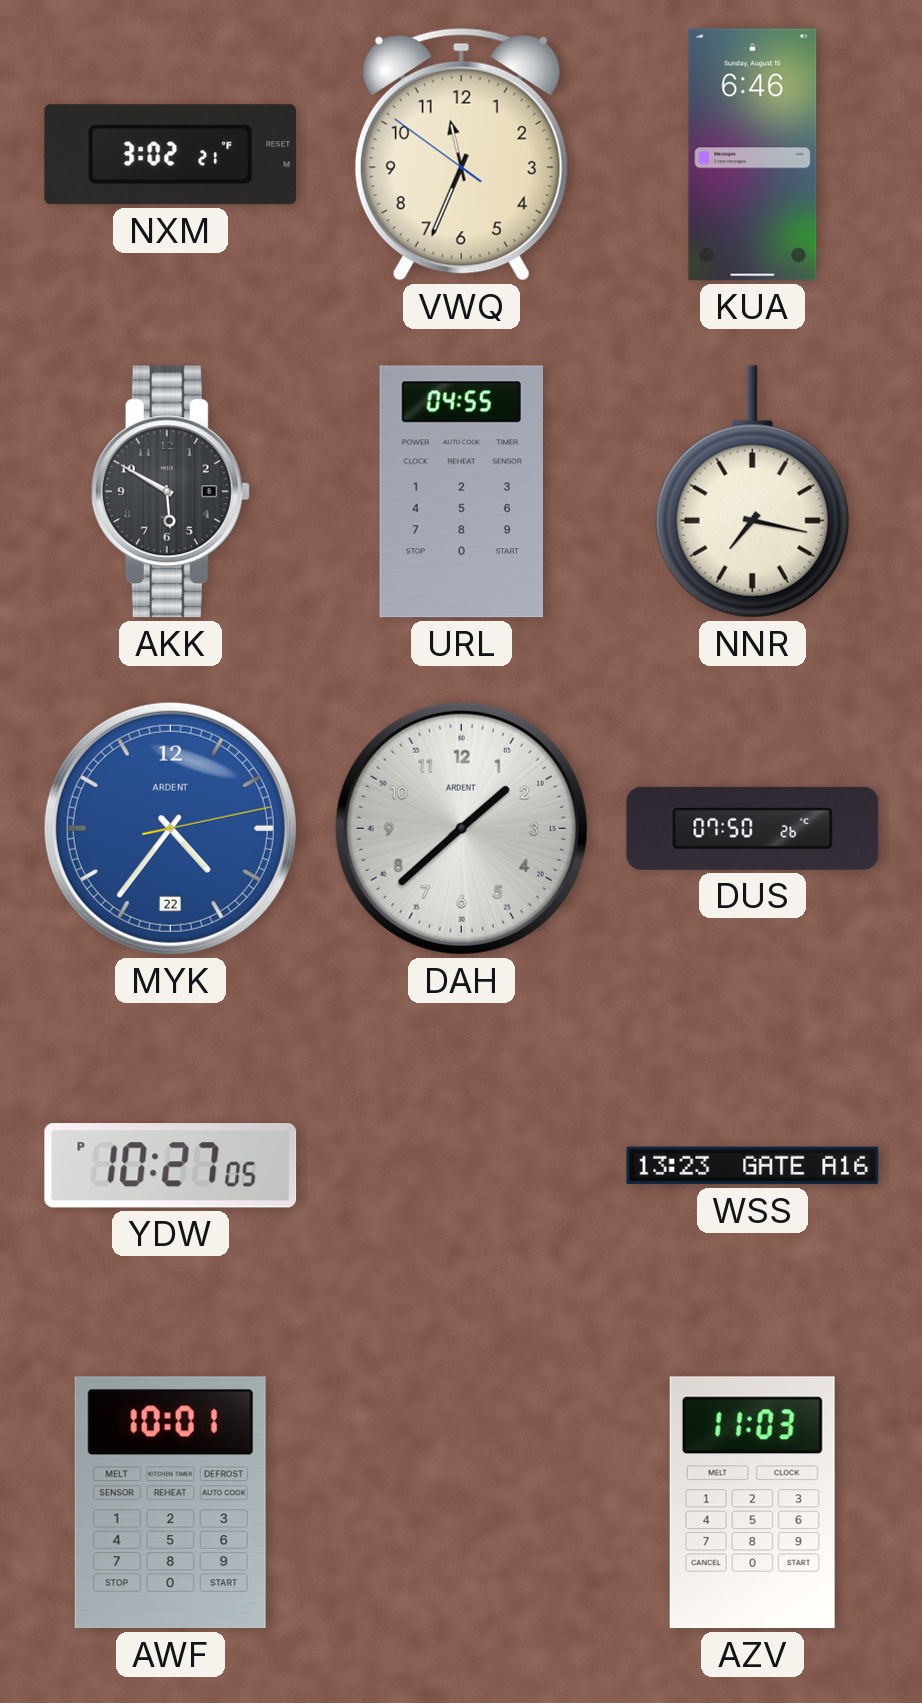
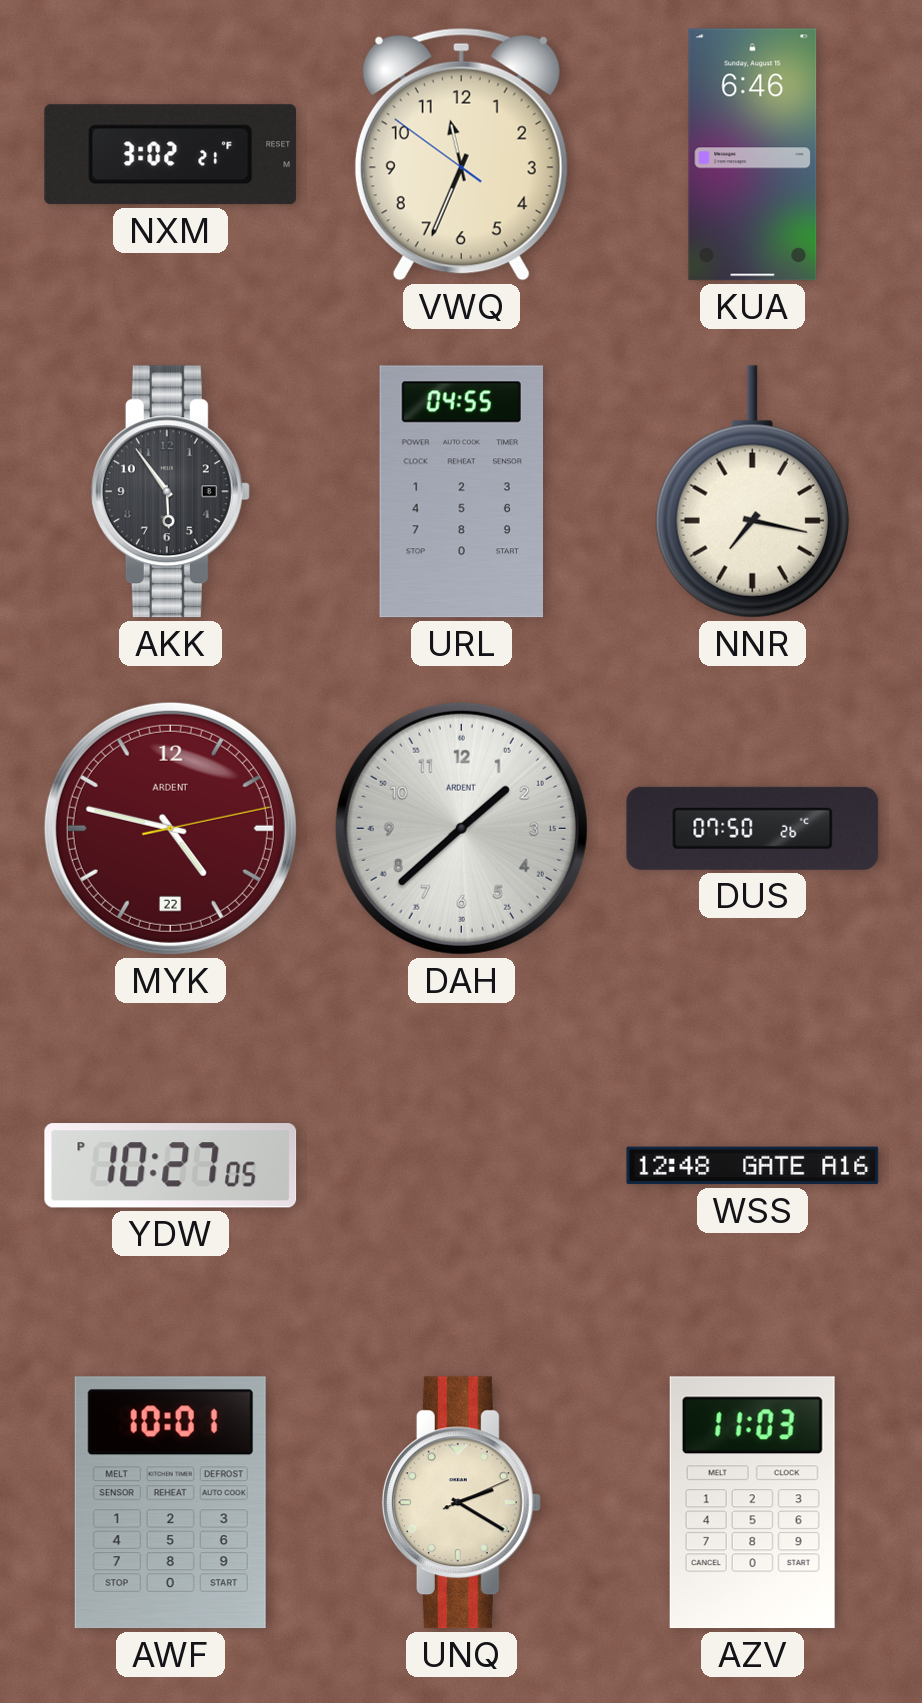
AKK: 5:50 -> 5:54 (170, 492)
MYK: 4:36 -> 4:47 (170, 828)
MYK dial: blue -> burgundy (170, 828)
WSS: 13:23 -> 12:48 (753, 1166)
UNQ: none -> 2:20 (461, 1503)
